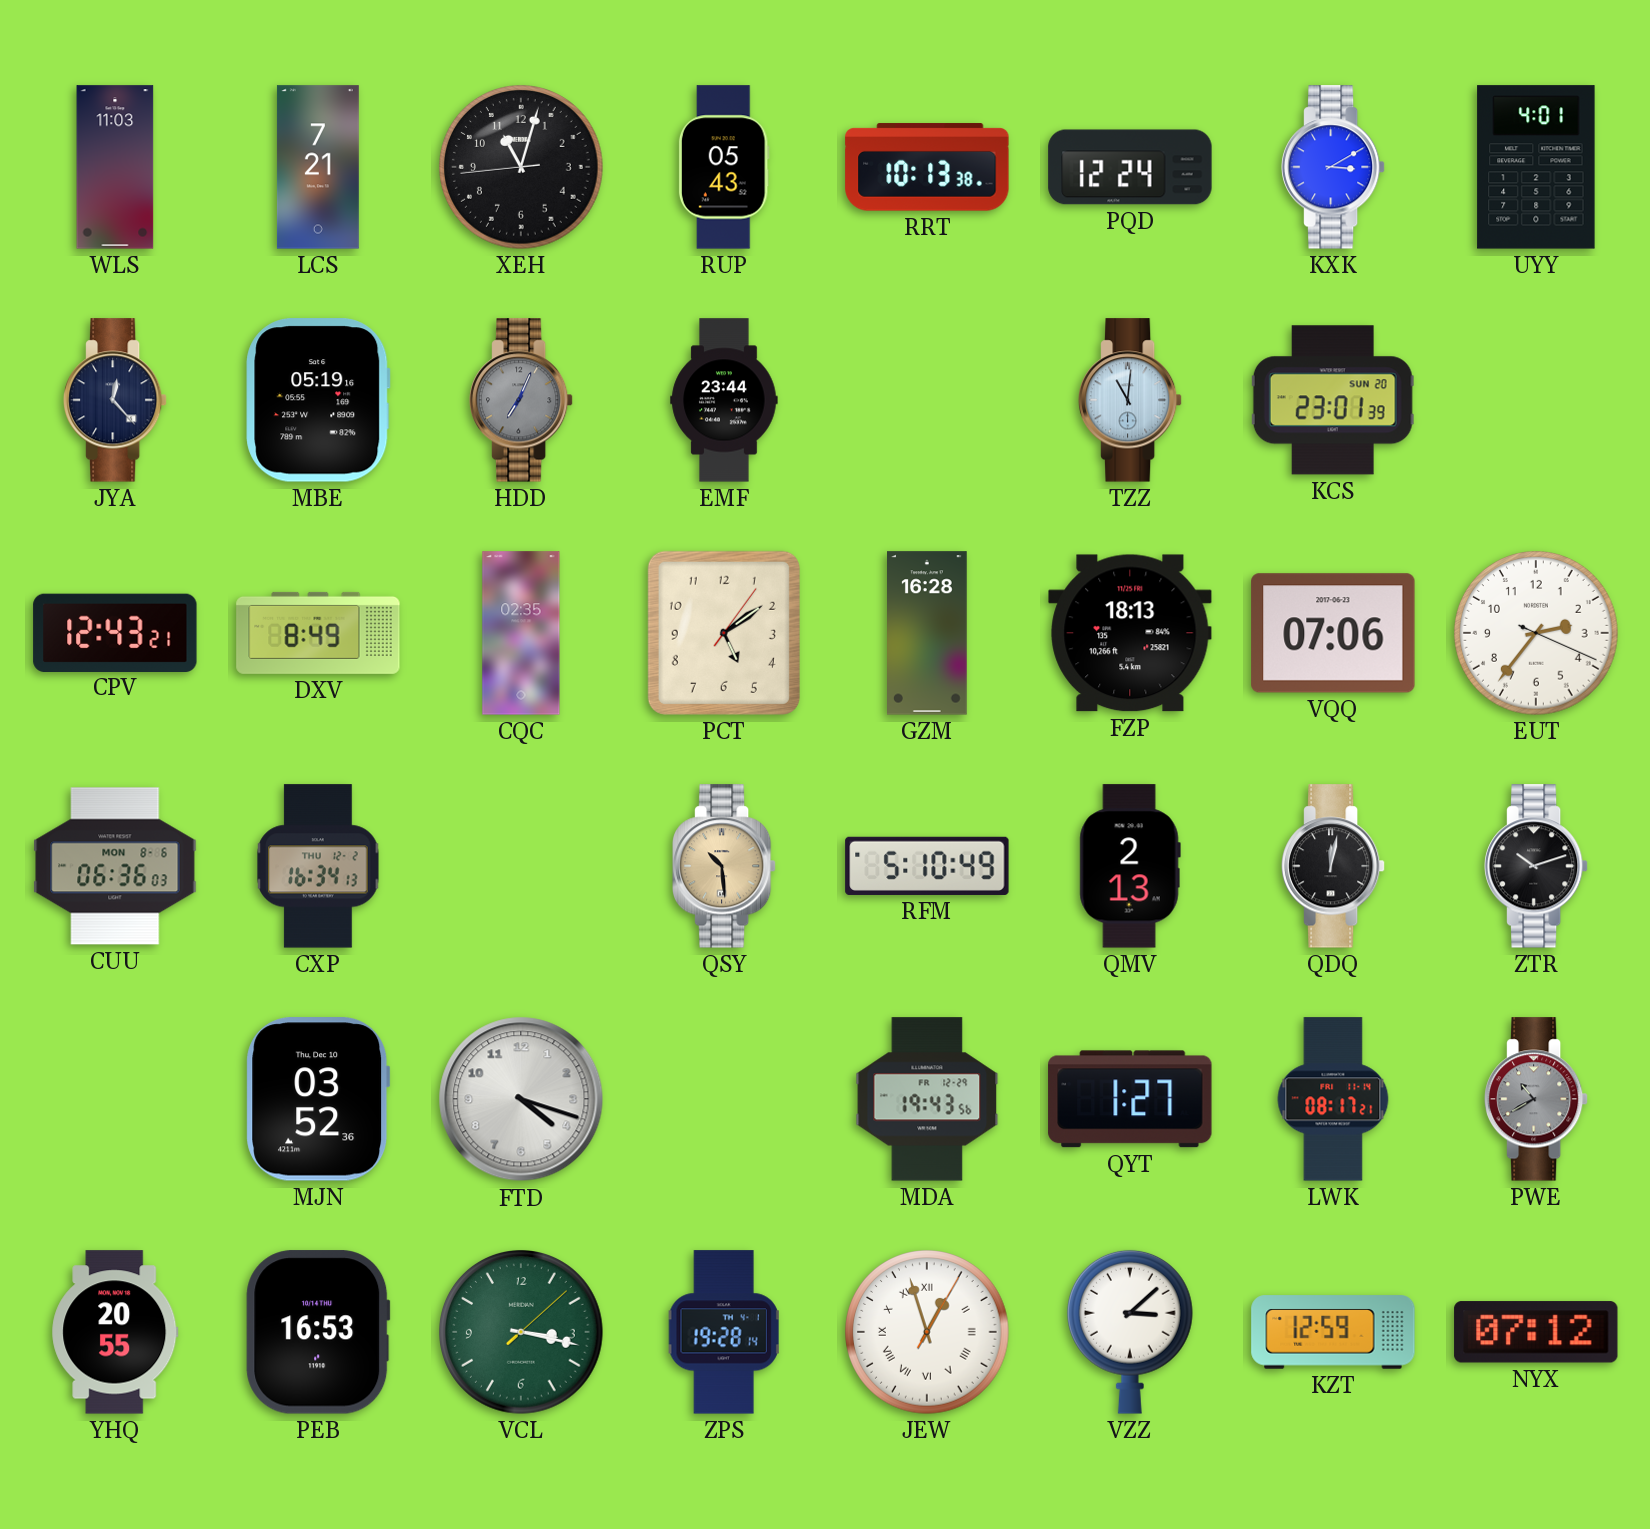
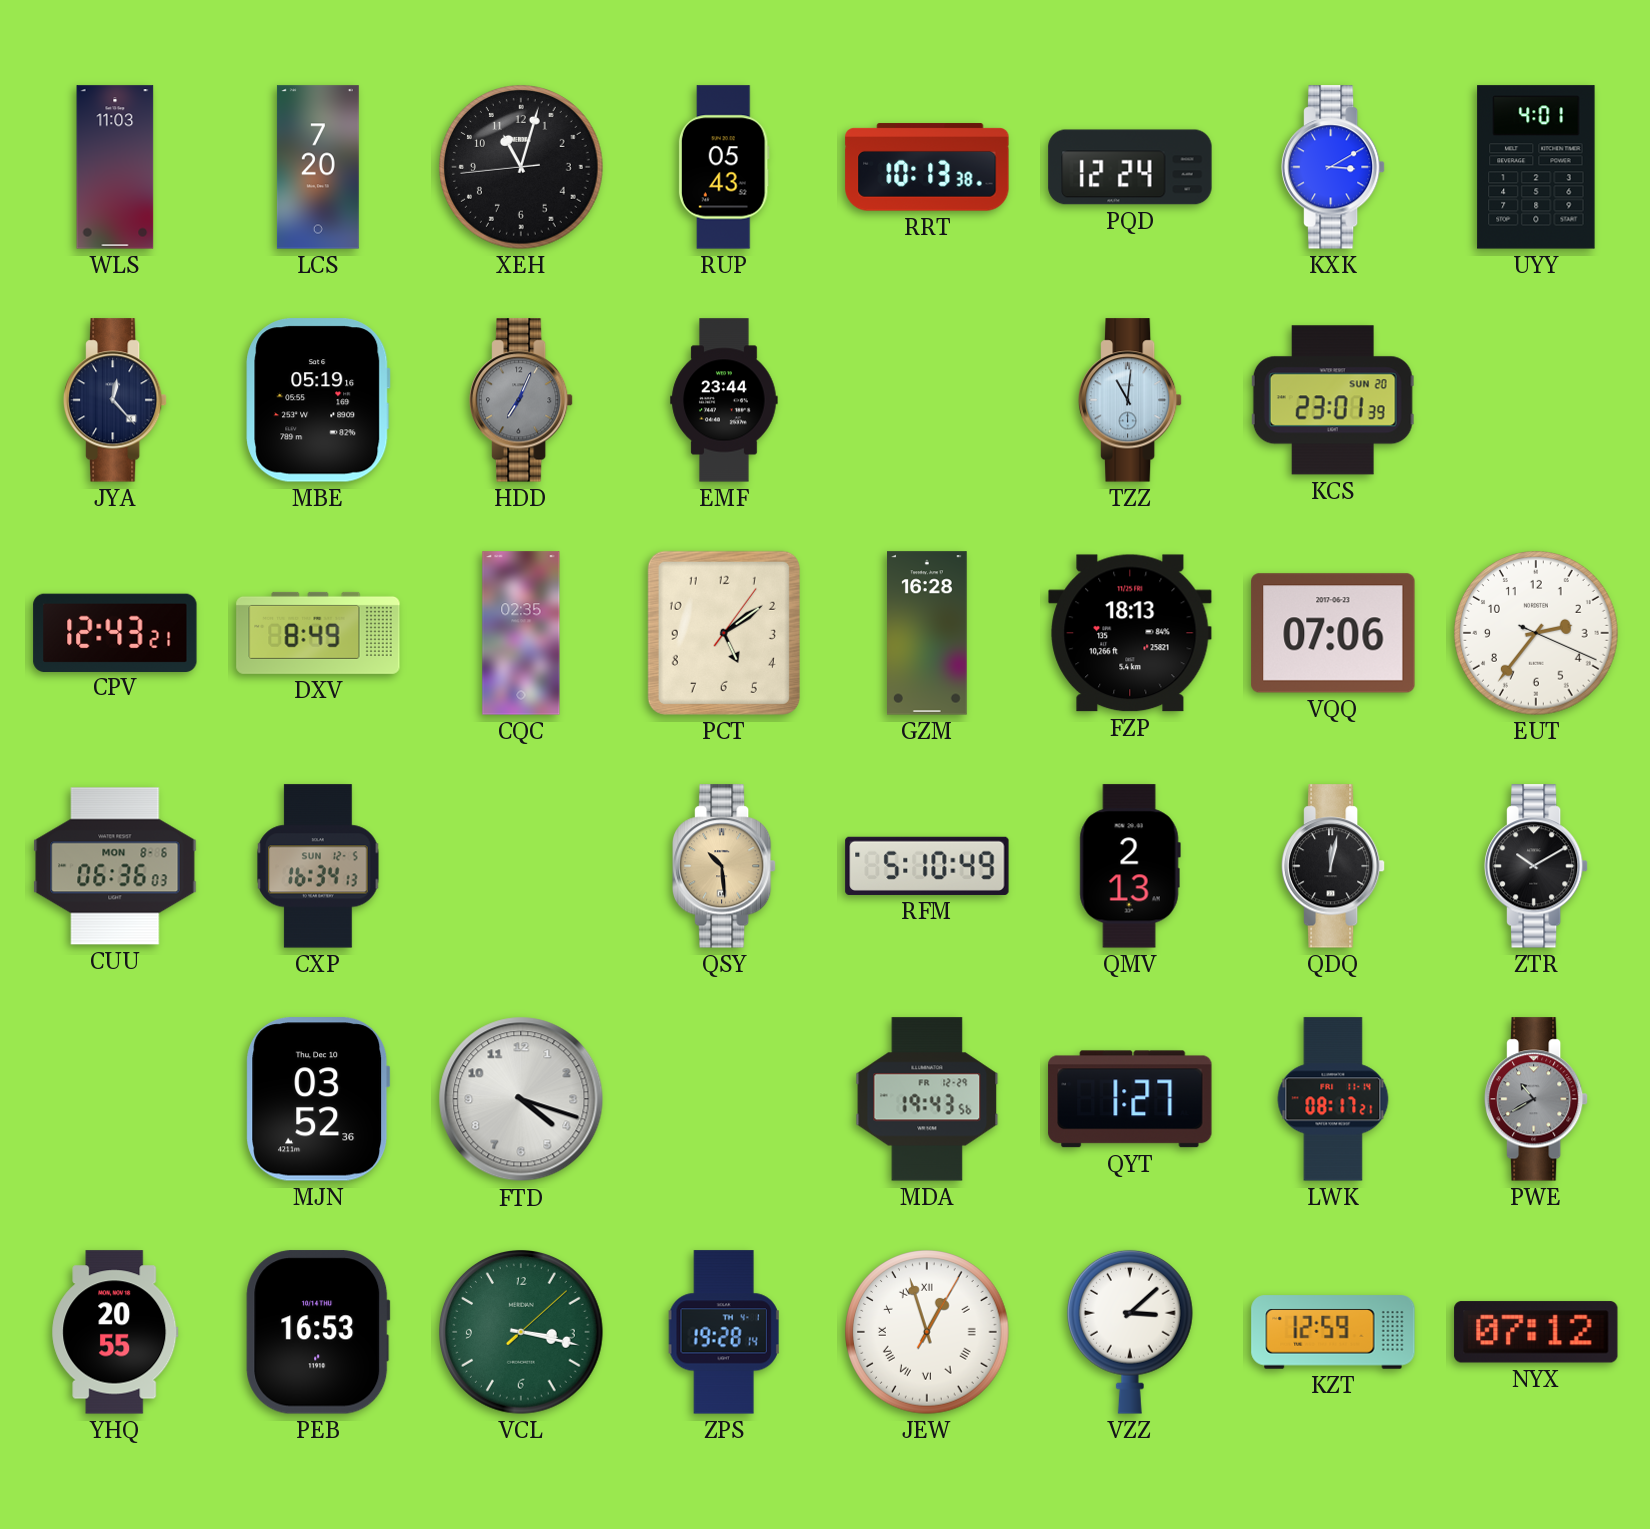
LCS: 7:21 -> 7:20 (318, 167)
CXP date: THU 12-2 -> SUN 12-5 (318, 866)
ZTR: 10:12 -> 10:10 (1536, 866)
